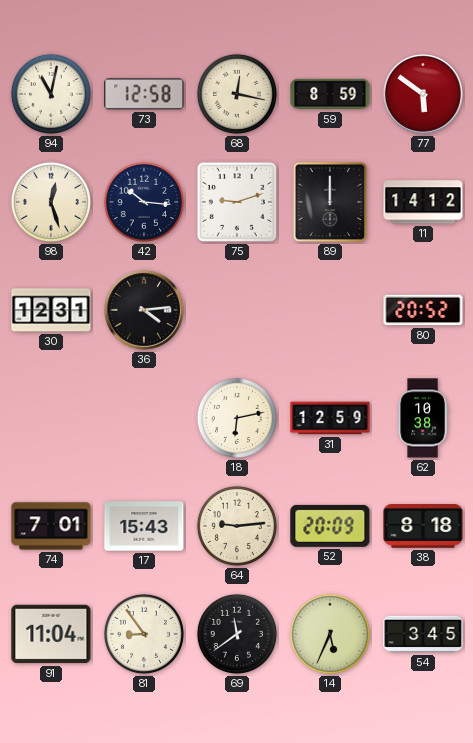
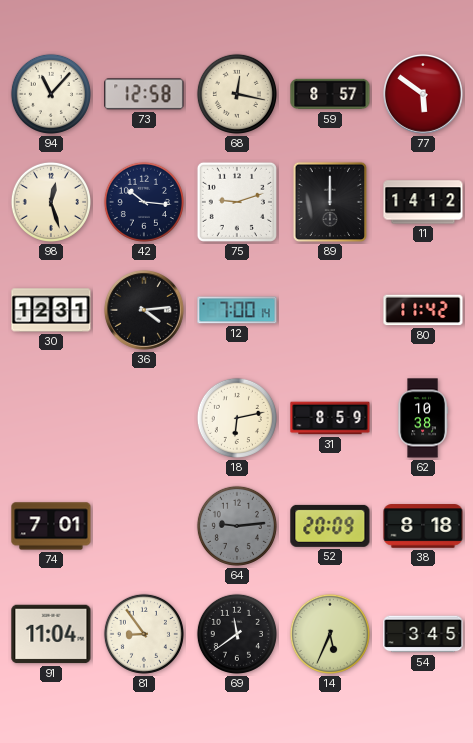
94: 11:02 -> 11:07 (51, 94)
59: 8:59 -> 8:57 (330, 94)
12: none -> 7:00 (237, 310)
80: 20:52 -> 11:42 (423, 310)
31: 12:59 -> 8:59 (330, 418)
17: 15:43 -> none (144, 526)
64 dial: cream -> grey (237, 526)
